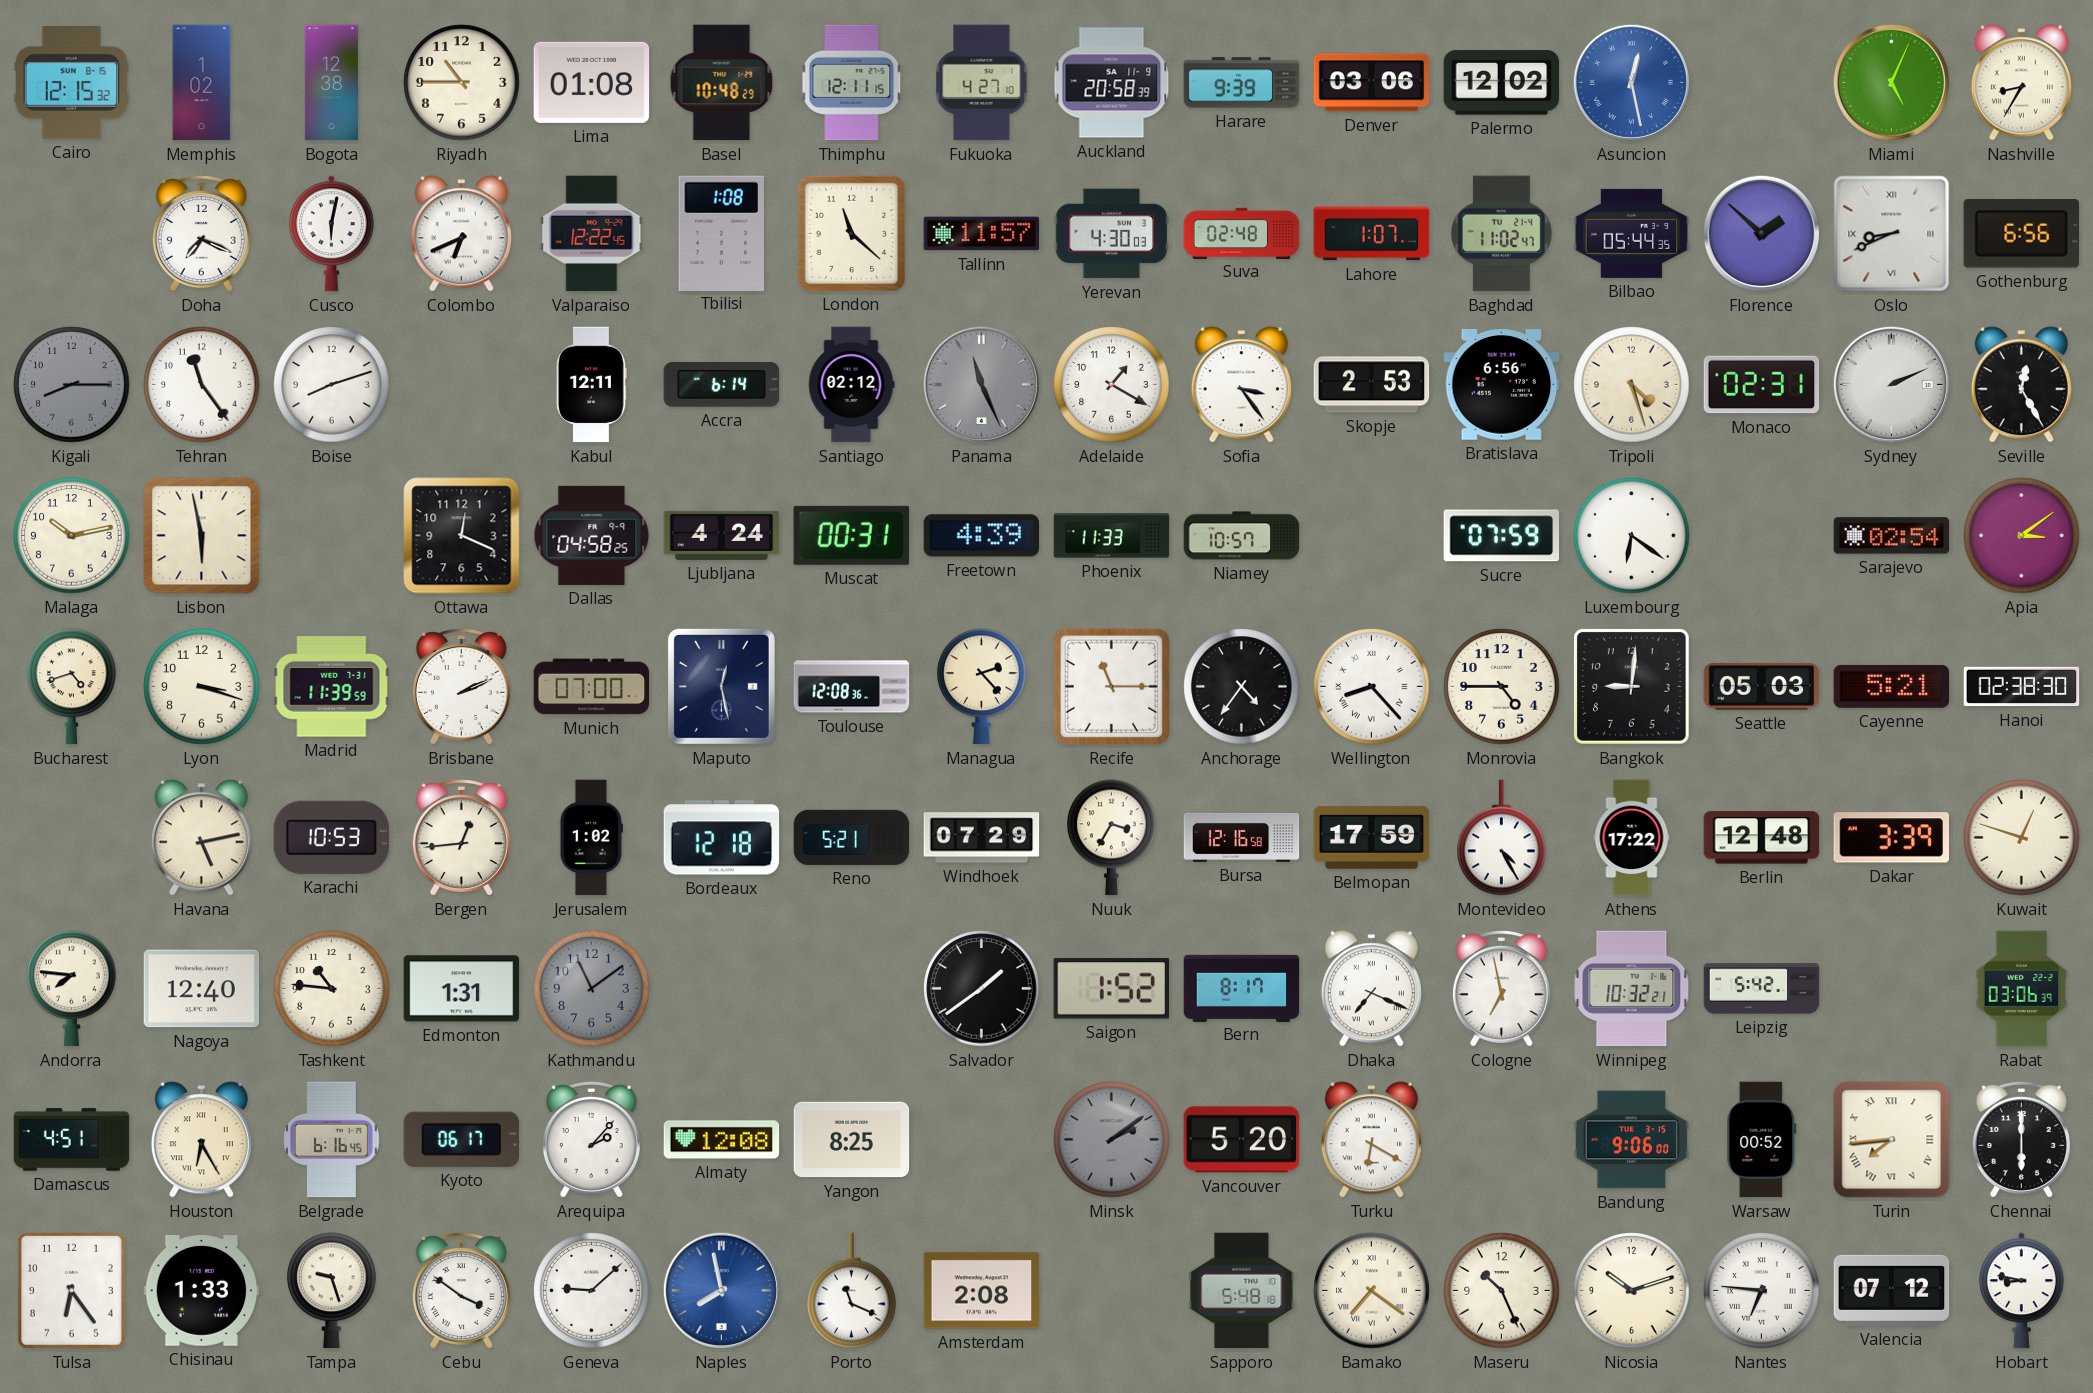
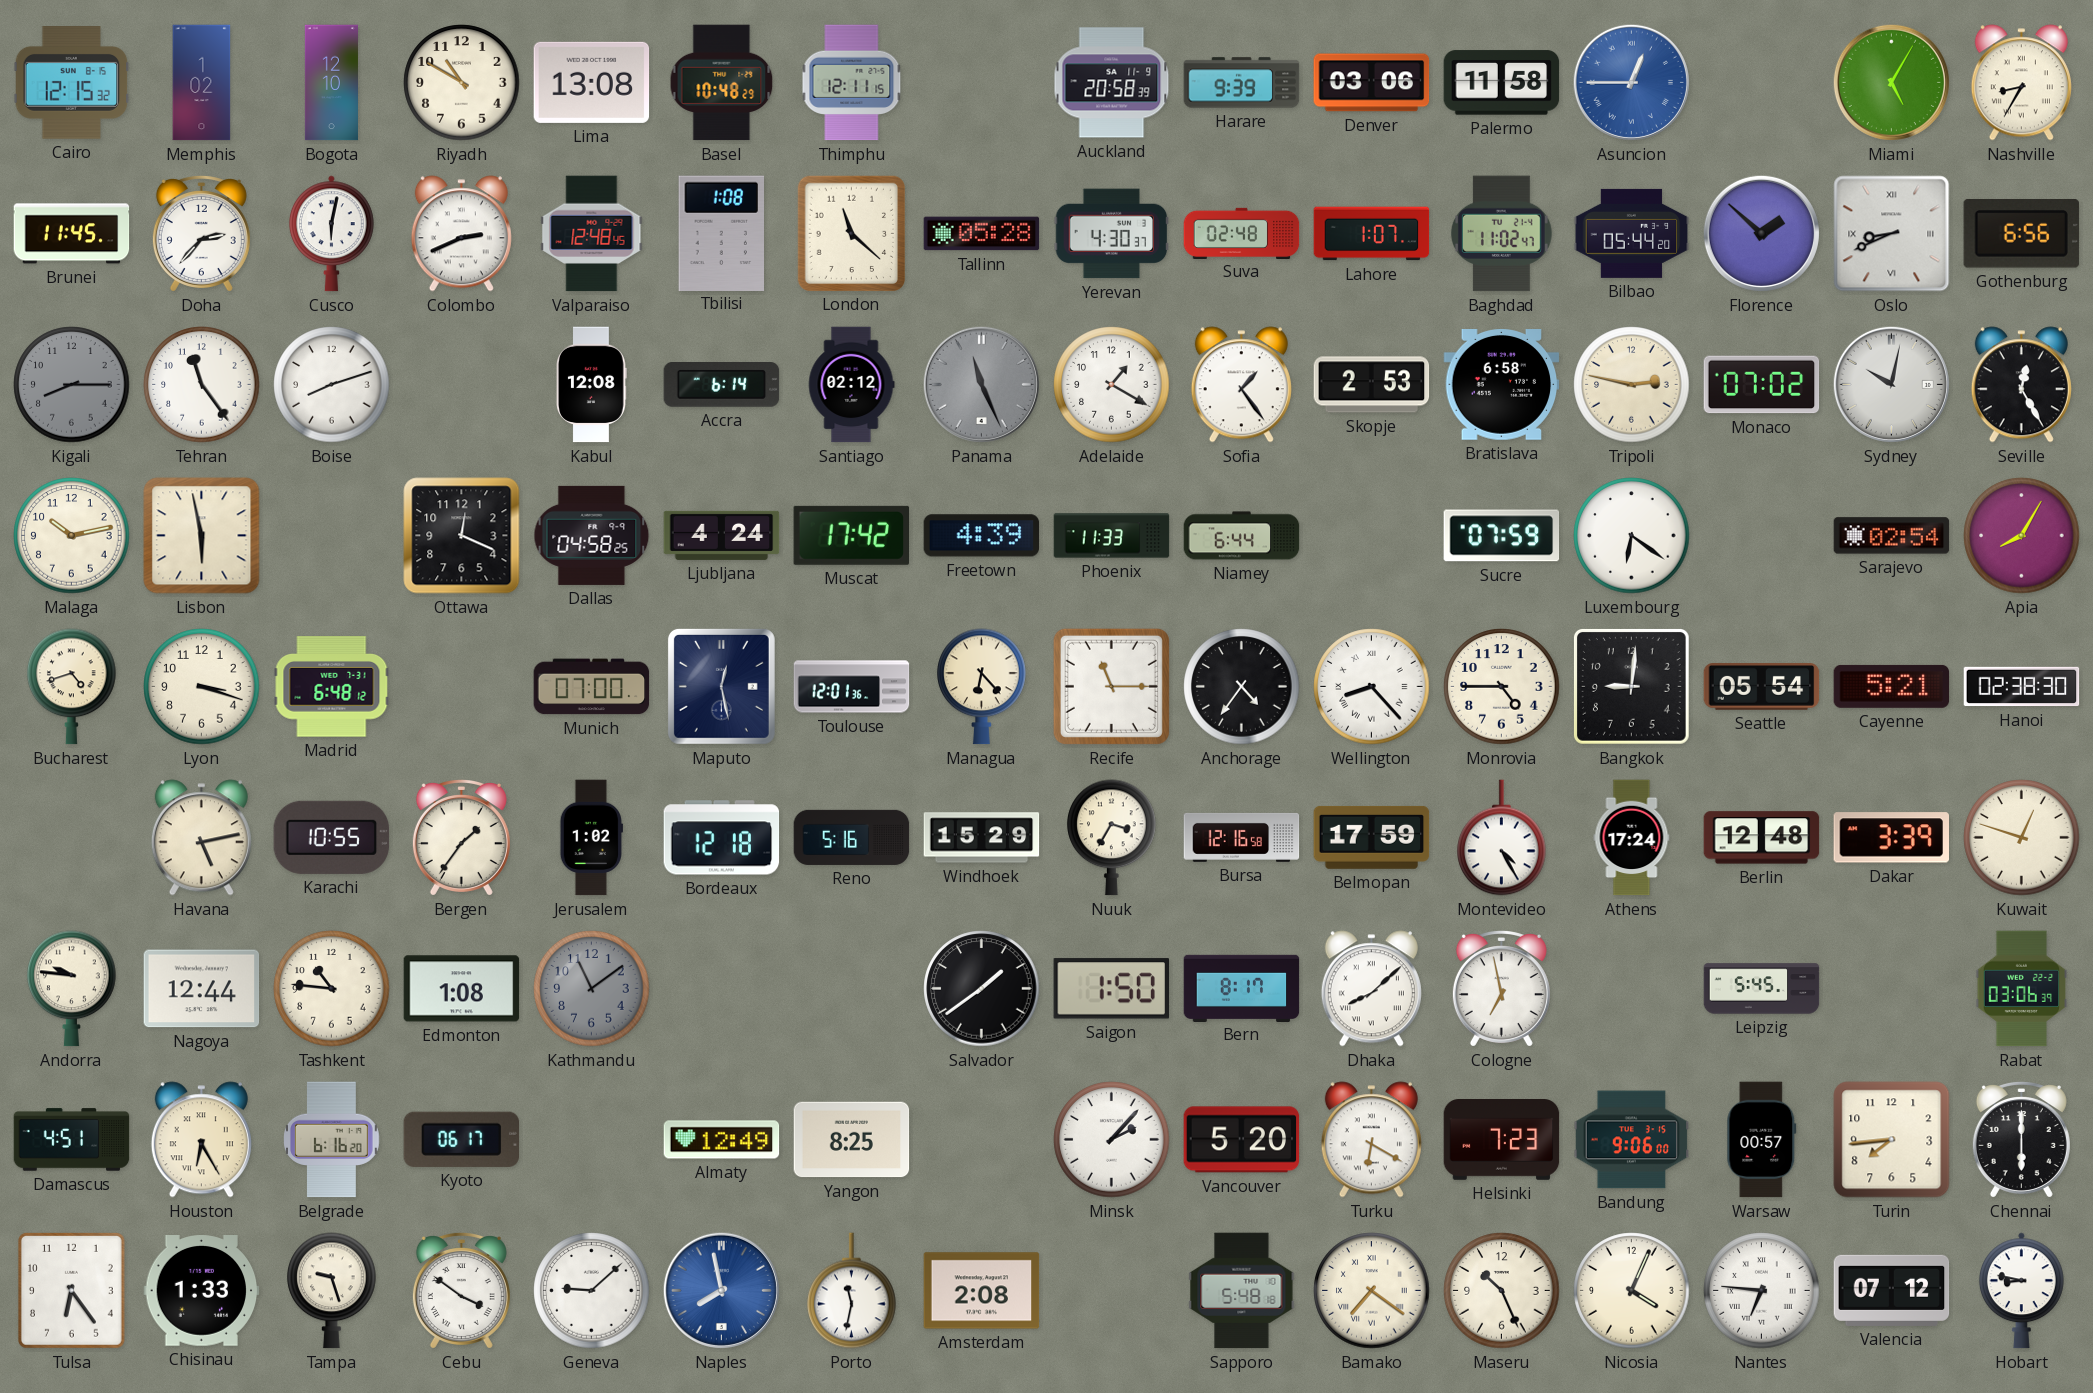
Bogota: 12:38 -> 12:10 (331, 83)
Riyadh: 10:45 -> 10:50 (462, 83)
Lima: 01:08 -> 13:08 (592, 82)
Fukuoka: 4:27 -> none (982, 83)
Palermo: 12:02 -> 11:58 (1502, 83)
Asuncion: 12:28 -> 12:45 (1631, 82)
Miami: 5:04 -> 5:05 (1891, 82)
Brunei: none -> 11:45 (72, 234)
Doha: 7:19 -> 2:37 (201, 234)
Colombo: 6:41 -> 2:41 (461, 234)
Valparaiso: 12:22 -> 12:48 (592, 234)
Tallinn: 11:57 -> 05:28 (982, 234)
Yerevan: 4:30:03 -> 4:30:37 (1112, 234)
Bilbao: 05:44:35 -> 05:44:20 (1632, 233)
Kabul: 12:11 -> 12:08 (592, 385)
Sofia: 3:24 -> 1:24 (1241, 385)
Bratislava: 6:56 -> 6:58 (1502, 385)
Tripoli: 4:27 -> 2:47 (1632, 385)
Monaco: 02:31 -> 07:02 (1762, 385)
Sydney: 2:11 -> 10:02 (1891, 384)
Muscat: 00:31 -> 17:42 (851, 535)
Niamey: 10:57 -> 6:44 (1242, 536)
Apia: 3:09 -> 8:05 (2022, 536)
Madrid: 11:39 -> 6:48 (332, 687)
Brisbane: 2:11 -> none (461, 687)
Toulouse: 12:08 -> 12:01 (852, 687)
Managua: 2:23 -> 6:23 (982, 687)
Seattle: 05:03 -> 05:54 (1762, 687)
Karachi: 10:53 -> 10:55 (332, 837)
Bergen: 12:44 -> 1:36 (461, 838)
Reno: 5:21 -> 5:16 (852, 837)
Windhoek: 07:29 -> 15:29 (982, 838)
Athens: 17:22 -> 17:24 (1632, 838)
Andorra: 7:46 -> 9:46 (72, 989)
Nagoya: 12:40 -> 12:44 (202, 989)
Edmonton: 1:31 -> 1:08 (462, 989)
Saigon: 1:52 -> 1:50 (1111, 989)
Dhaka: 7:19 -> 8:08 (1371, 989)
Winnipeg: 10:32 -> none (1632, 989)
Leipzig: 5:42 -> 5:45 (1762, 989)
Belgrade: 6:16:45 -> 6:16:20 (332, 1140)
Arequipa: 2:07 -> none (591, 1140)
Almaty: 12:08 -> 12:49 (722, 1140)
Minsk: 2:09 -> 2:07 (1112, 1140)
Minsk dial: grey -> white (1112, 1140)
Helsinki: none -> 7:23 (1502, 1140)
Warsaw: 00:52 -> 00:57 (1762, 1140)
Turin numerals: Roman -> Arabic (1892, 1140)
Porto: 11:19 -> 11:32 (852, 1291)
Nicosia: 10:12 -> 4:04 (1632, 1291)
